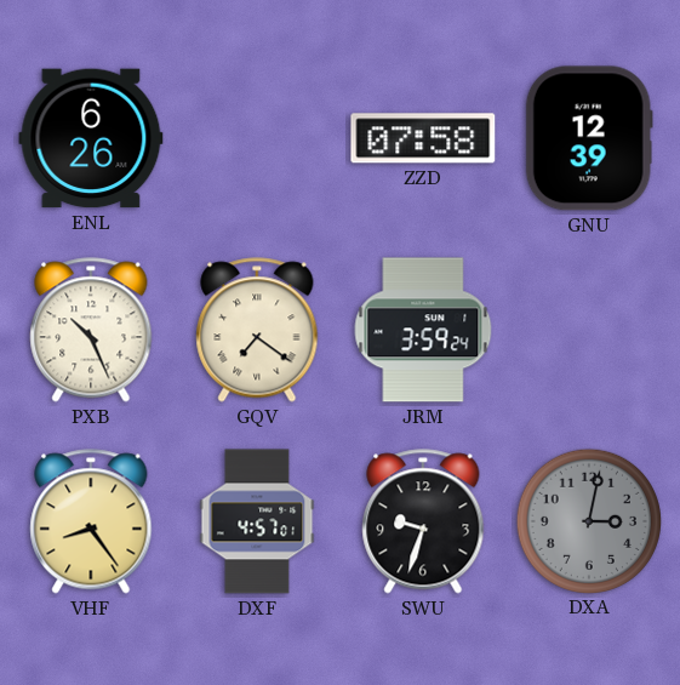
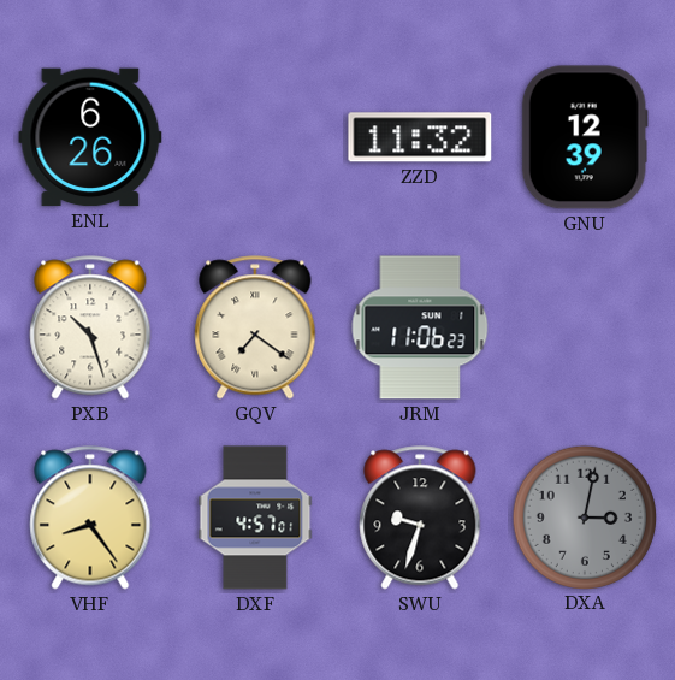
ZZD: 07:58 -> 11:32 (420, 137)
PXB: 10:26 -> 10:27 (90, 327)
JRM: 3:59 -> 11:06 (420, 327)
